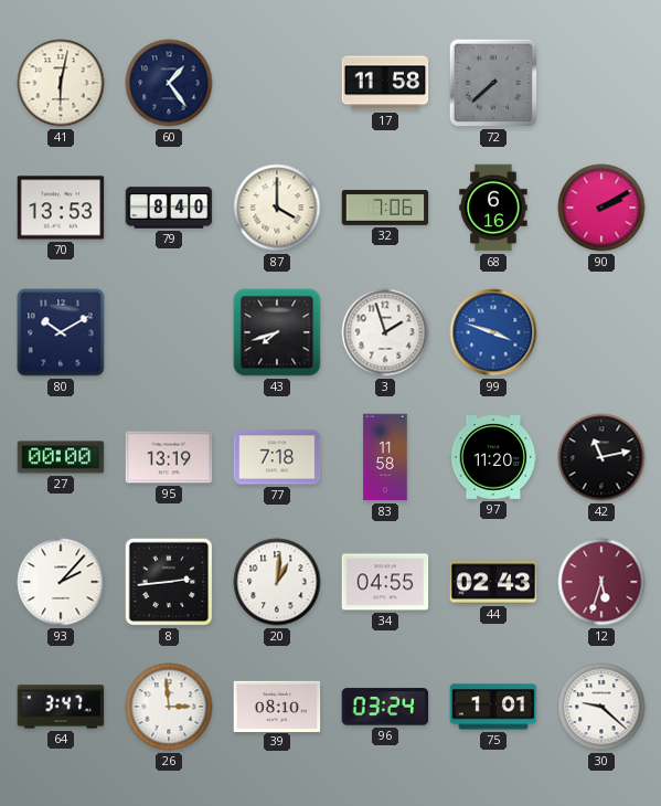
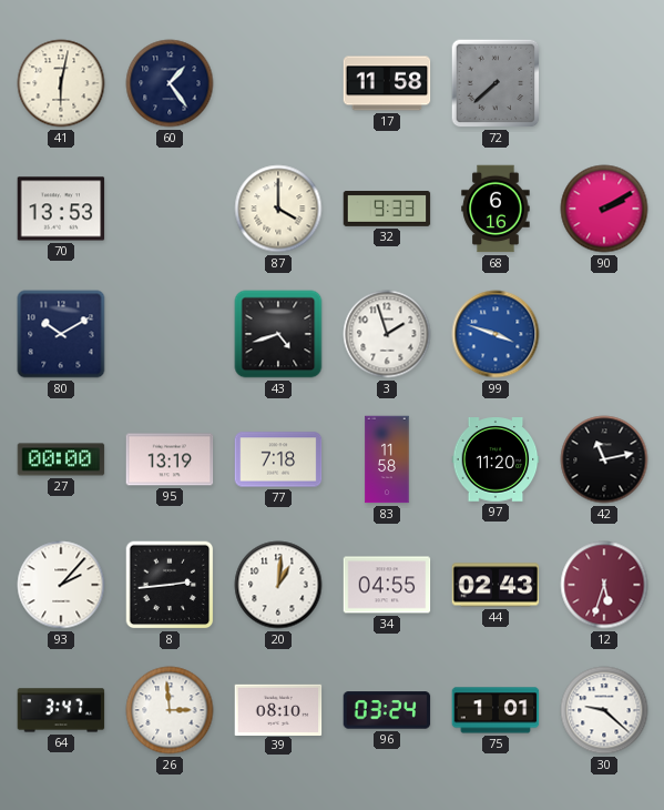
79: 8:40 -> none (169, 208)
32: 7:06 -> 9:33 (387, 210)
43: 7:42 -> 4:42 (278, 334)
